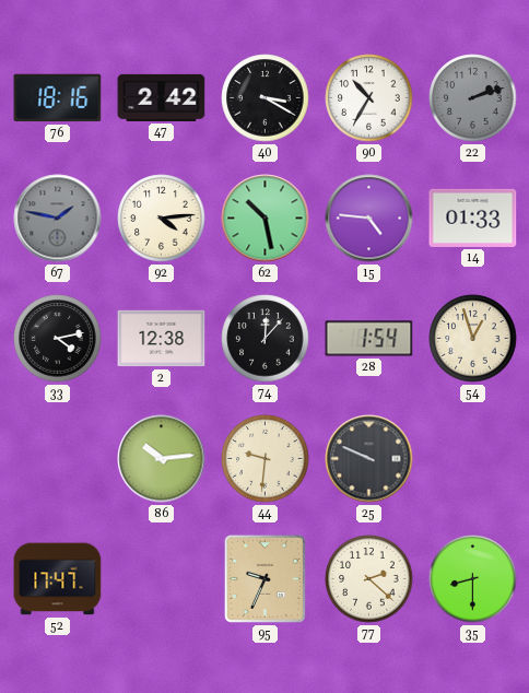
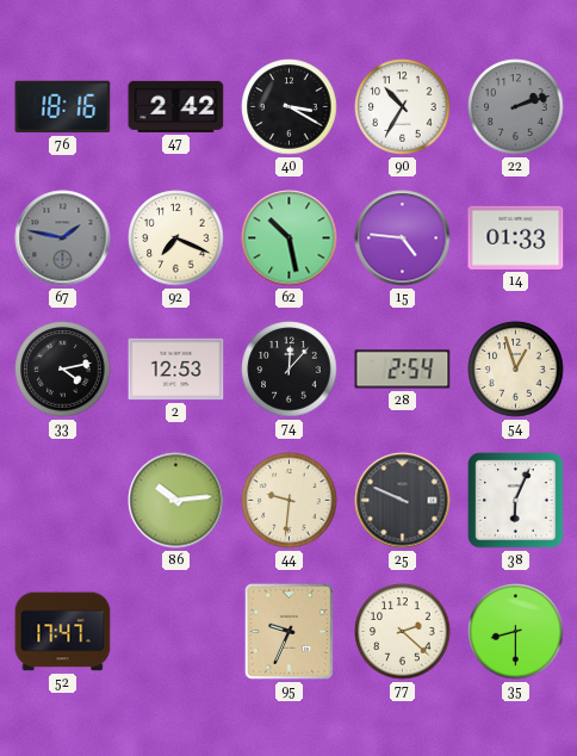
92: 4:14 -> 7:19 (176, 238)
2: 12:38 -> 12:53 (176, 370)
28: 1:54 -> 2:54 (403, 370)
38: none -> 6:04 (516, 501)
